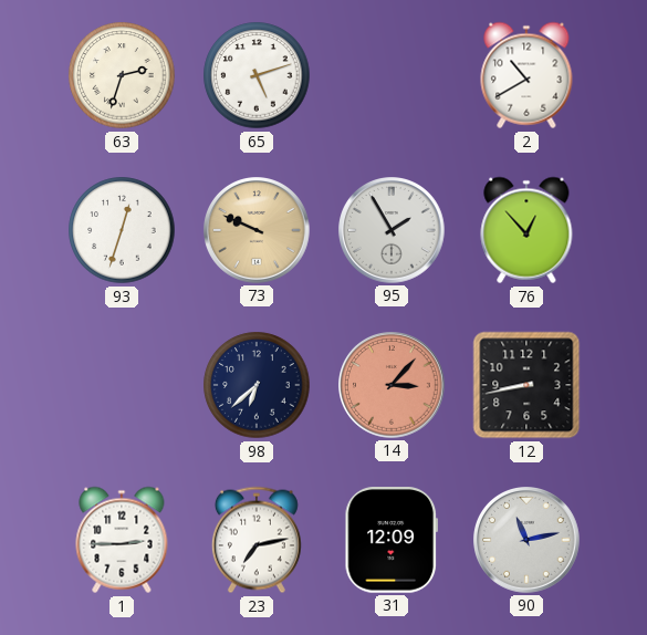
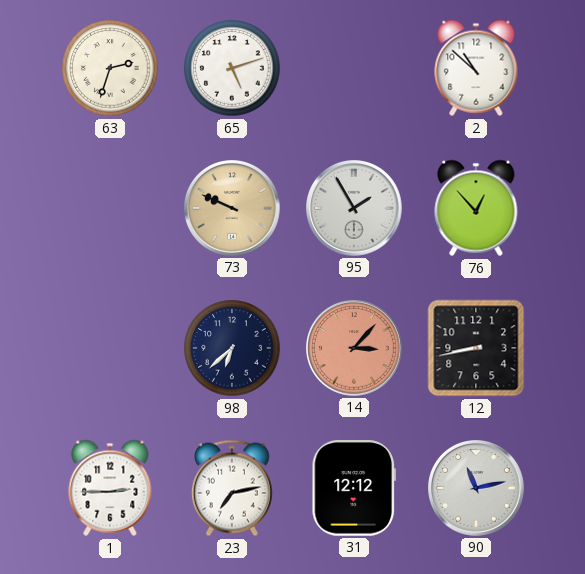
2: 10:40 -> 10:52 (476, 68)
93: 12:33 -> none (122, 230)
31: 12:09 -> 12:12 (353, 488)
